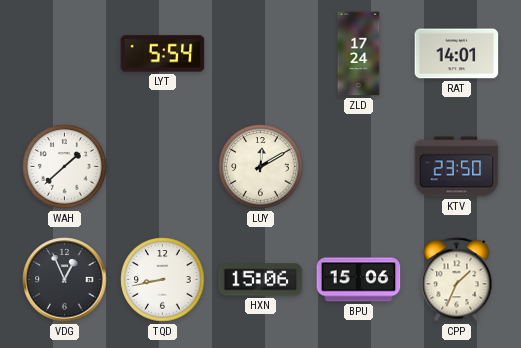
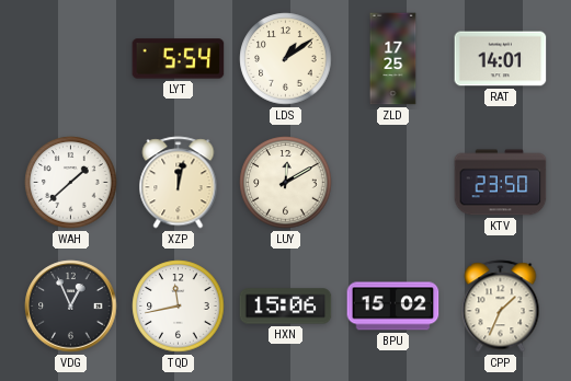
LDS: none -> 1:09 (286, 59)
ZLD: 17:24 -> 17:25 (393, 59)
XZP: none -> 12:02 (179, 183)
TQD: 8:43 -> 11:43 (179, 307)
BPU: 15:06 -> 15:02 (393, 307)
